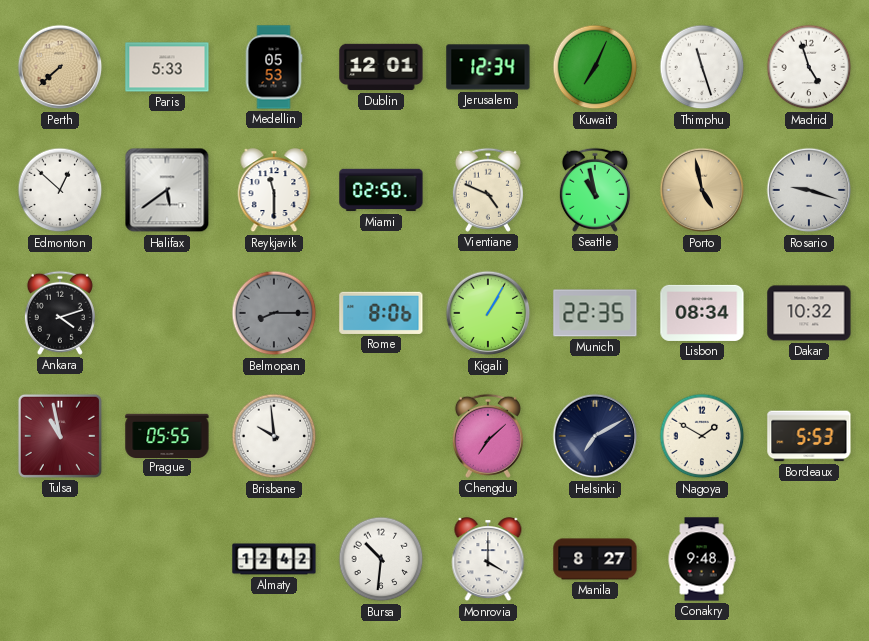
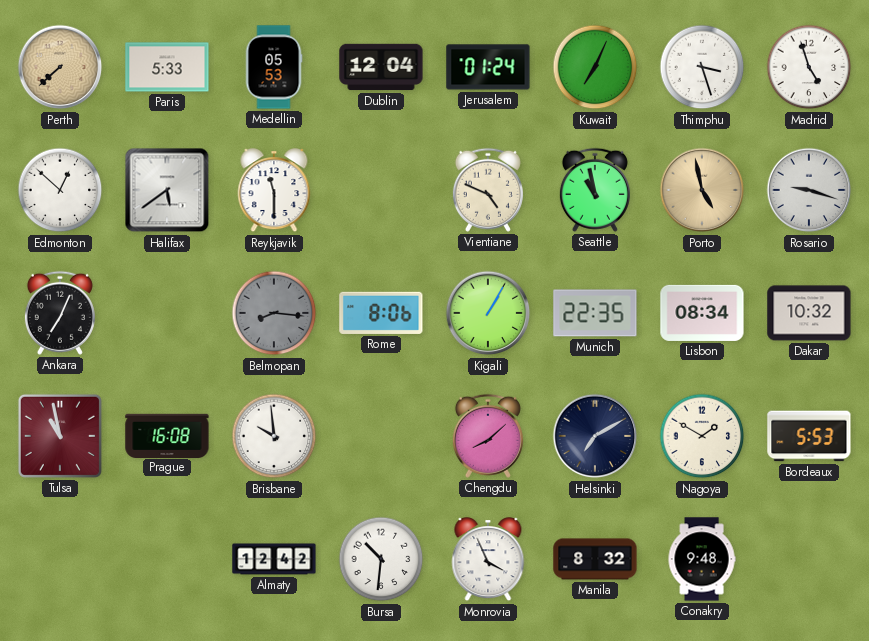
Dublin: 12:01 -> 12:04 (381, 67)
Jerusalem: 12:34 -> 01:24 (488, 67)
Thimphu: 11:27 -> 3:27 (702, 67)
Miami: 02:50 -> none (381, 190)
Ankara: 4:12 -> 7:04 (60, 313)
Belmopan: 8:15 -> 8:16 (274, 313)
Prague: 05:55 -> 16:08 (167, 435)
Chengdu: 7:08 -> 8:08 (488, 436)
Monrovia: 4:00 -> 3:56 (488, 560)
Manila: 8:27 -> 8:32 (595, 559)
